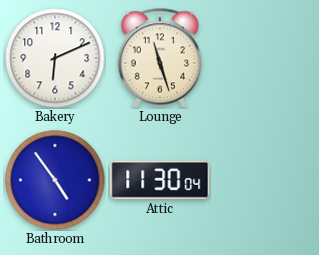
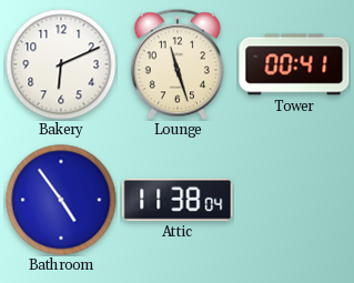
Tower: none -> 00:41 (294, 64)
Attic: 11:30 -> 11:38 (178, 200)
